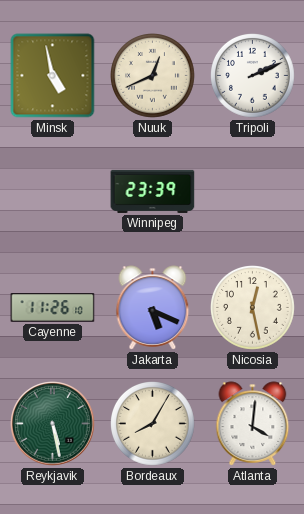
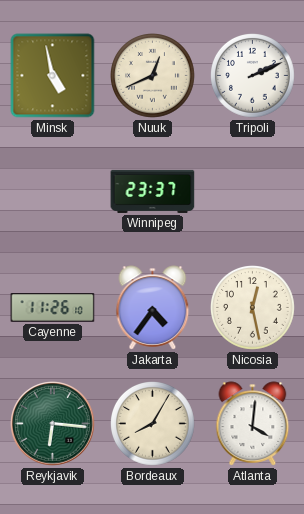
Winnipeg: 23:39 -> 23:37 (153, 191)
Jakarta: 5:19 -> 4:36 (153, 308)
Reykjavik: 5:28 -> 6:16 (53, 424)
